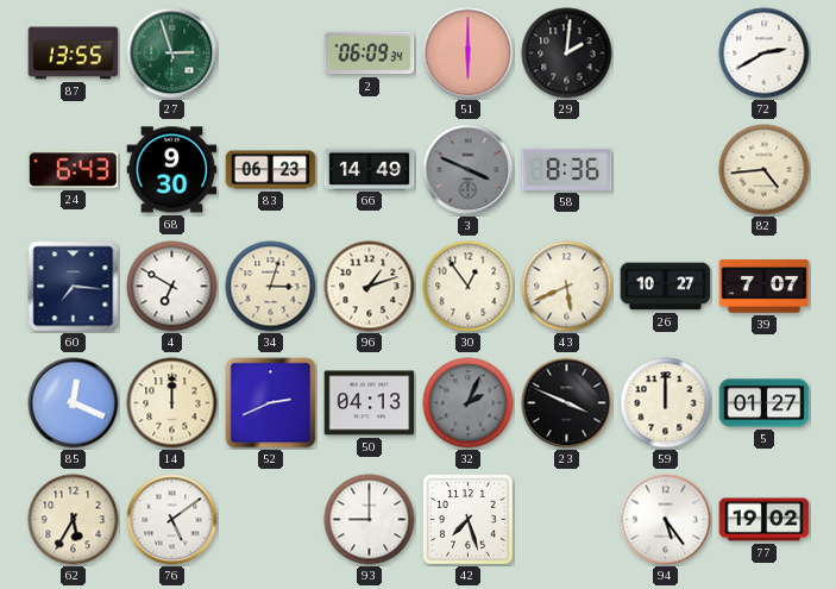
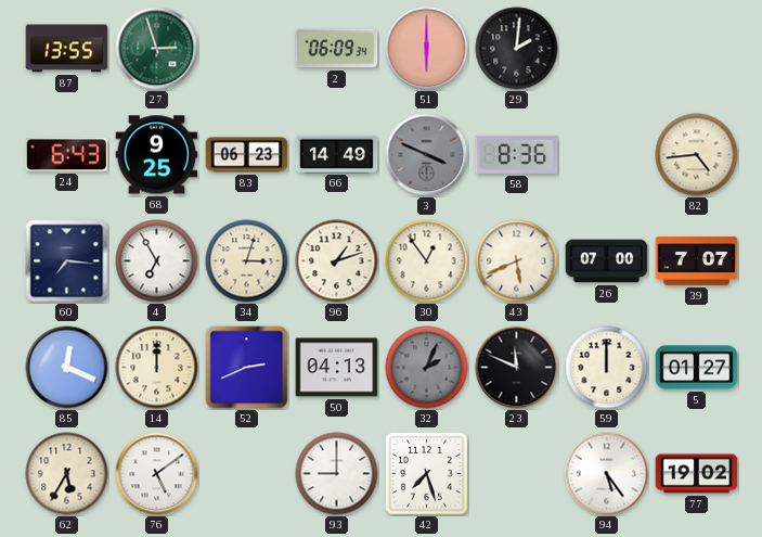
72: 2:40 -> none (765, 54)
68: 9:30 -> 9:25 (157, 155)
4: 6:50 -> 6:55 (157, 261)
26: 10:27 -> 07:00 (607, 261)
23: 3:49 -> 11:49 (517, 368)
